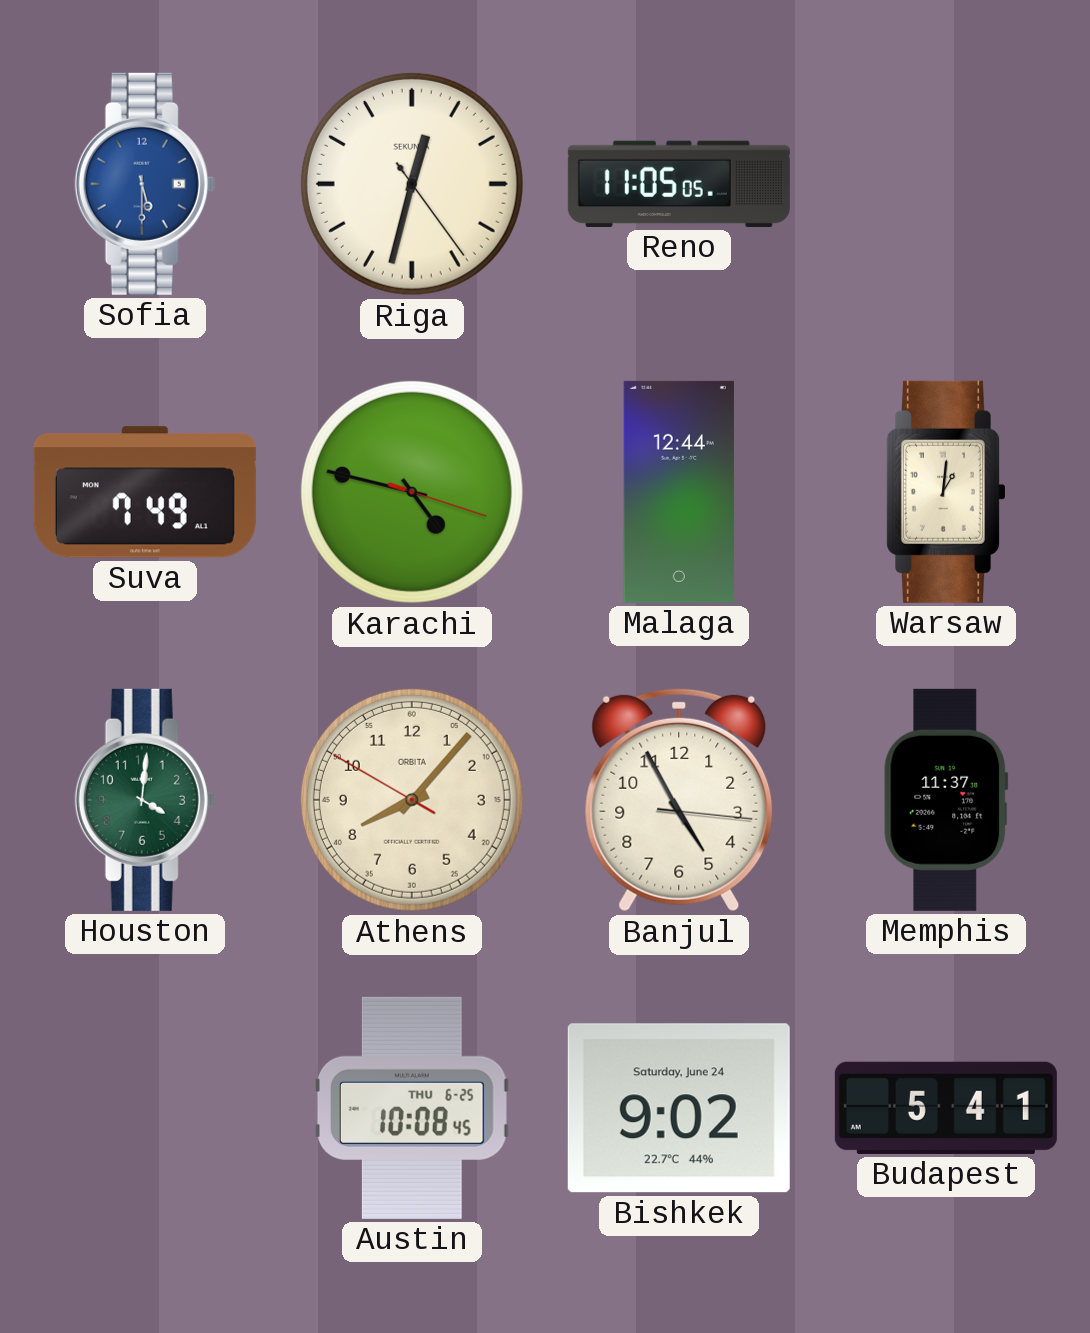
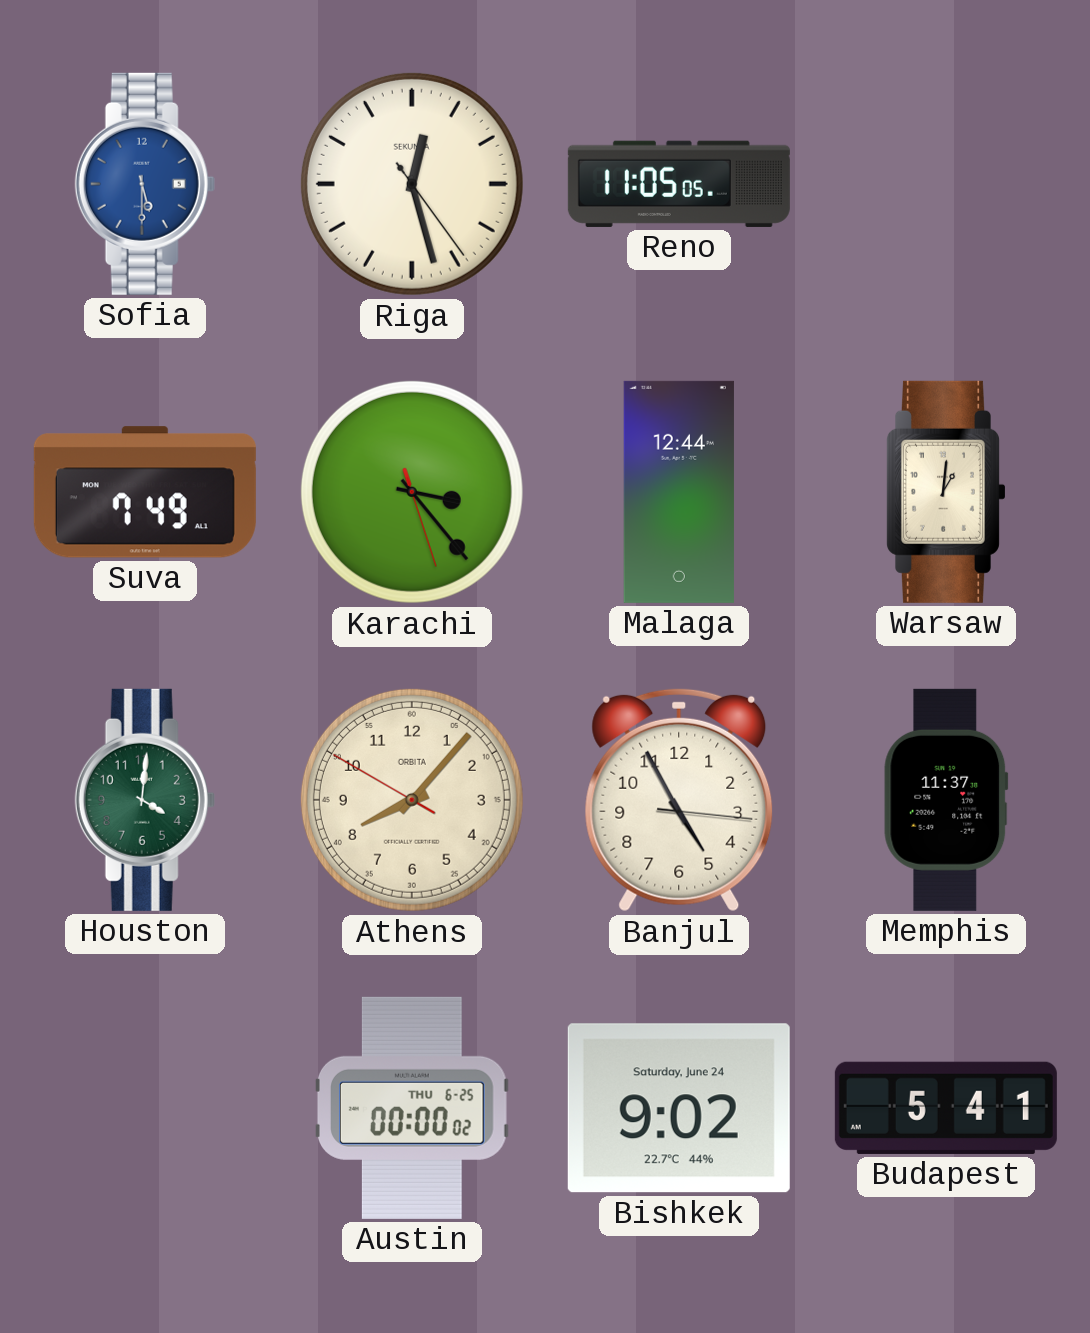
Riga: 12:32 -> 12:27 (412, 184)
Karachi: 4:47 -> 3:23 (412, 492)
Austin: 10:08 -> 00:00 (412, 1108)
